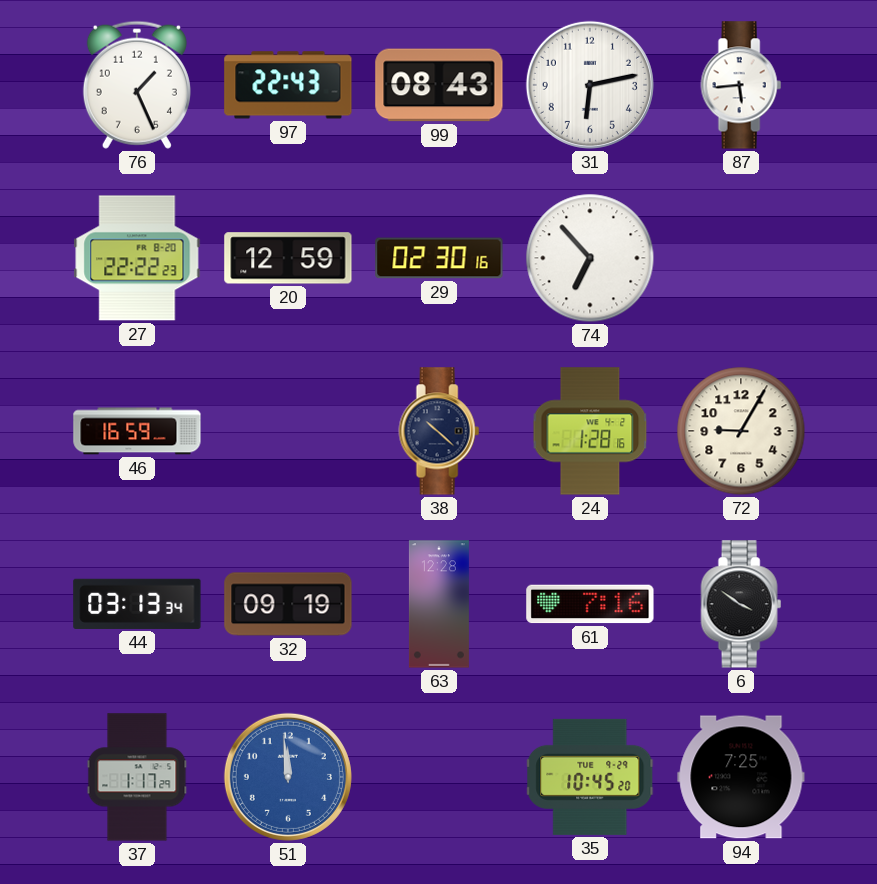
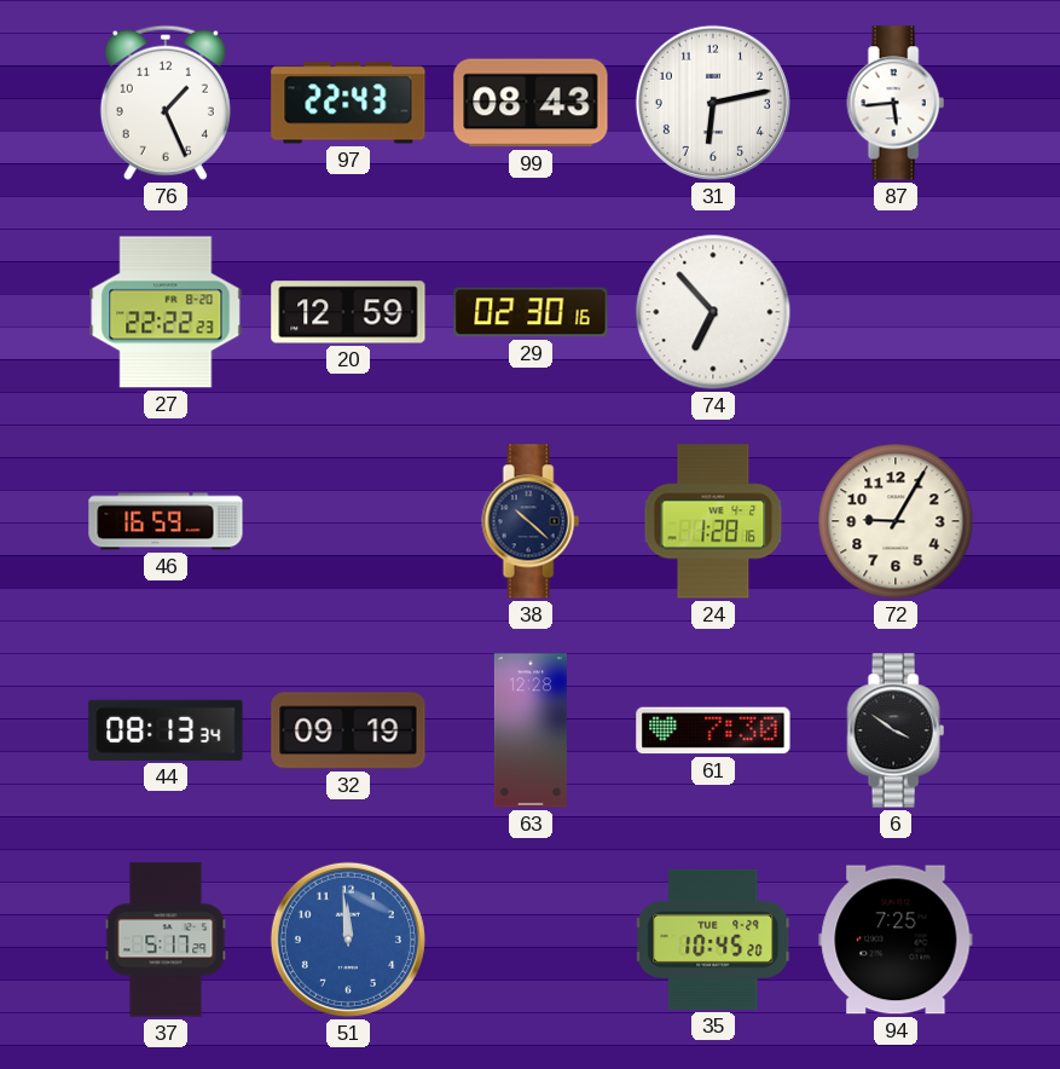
44: 03:13 -> 08:13 (166, 730)
61: 7:16 -> 7:30 (713, 730)
37: 1:17 -> 5:17 (166, 940)
